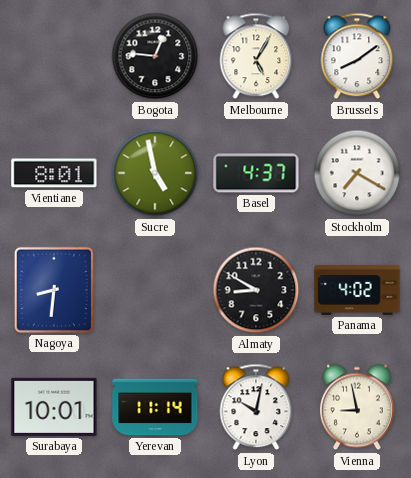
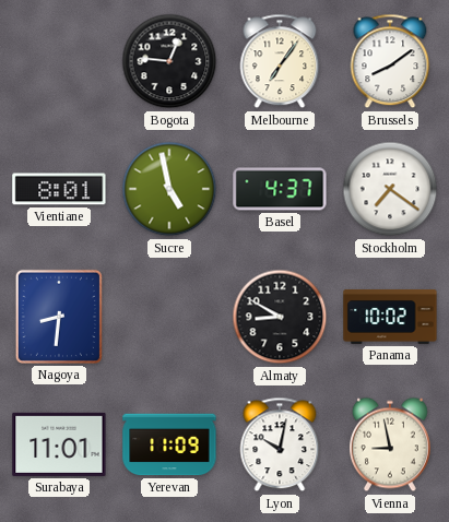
Melbourne: 5:05 -> 7:06 (280, 61)
Stockholm: 7:20 -> 7:21 (390, 189)
Panama: 4:02 -> 10:02 (390, 317)
Surabaya: 10:01 -> 11:01 (59, 444)
Yerevan: 11:14 -> 11:09 (169, 444)
